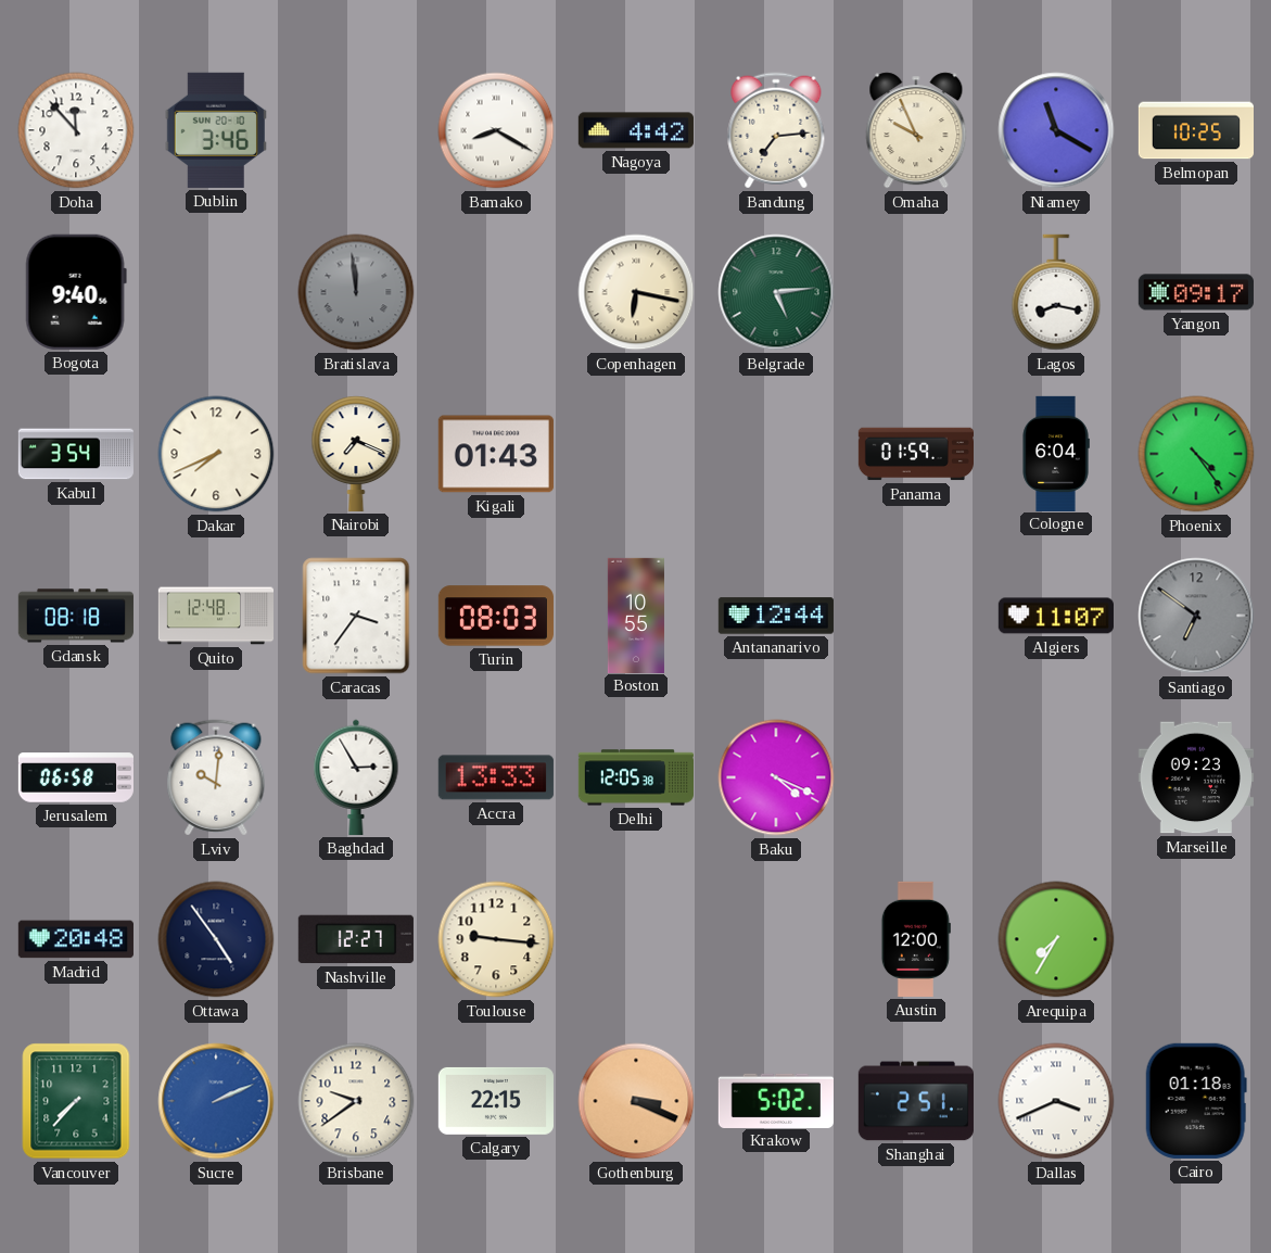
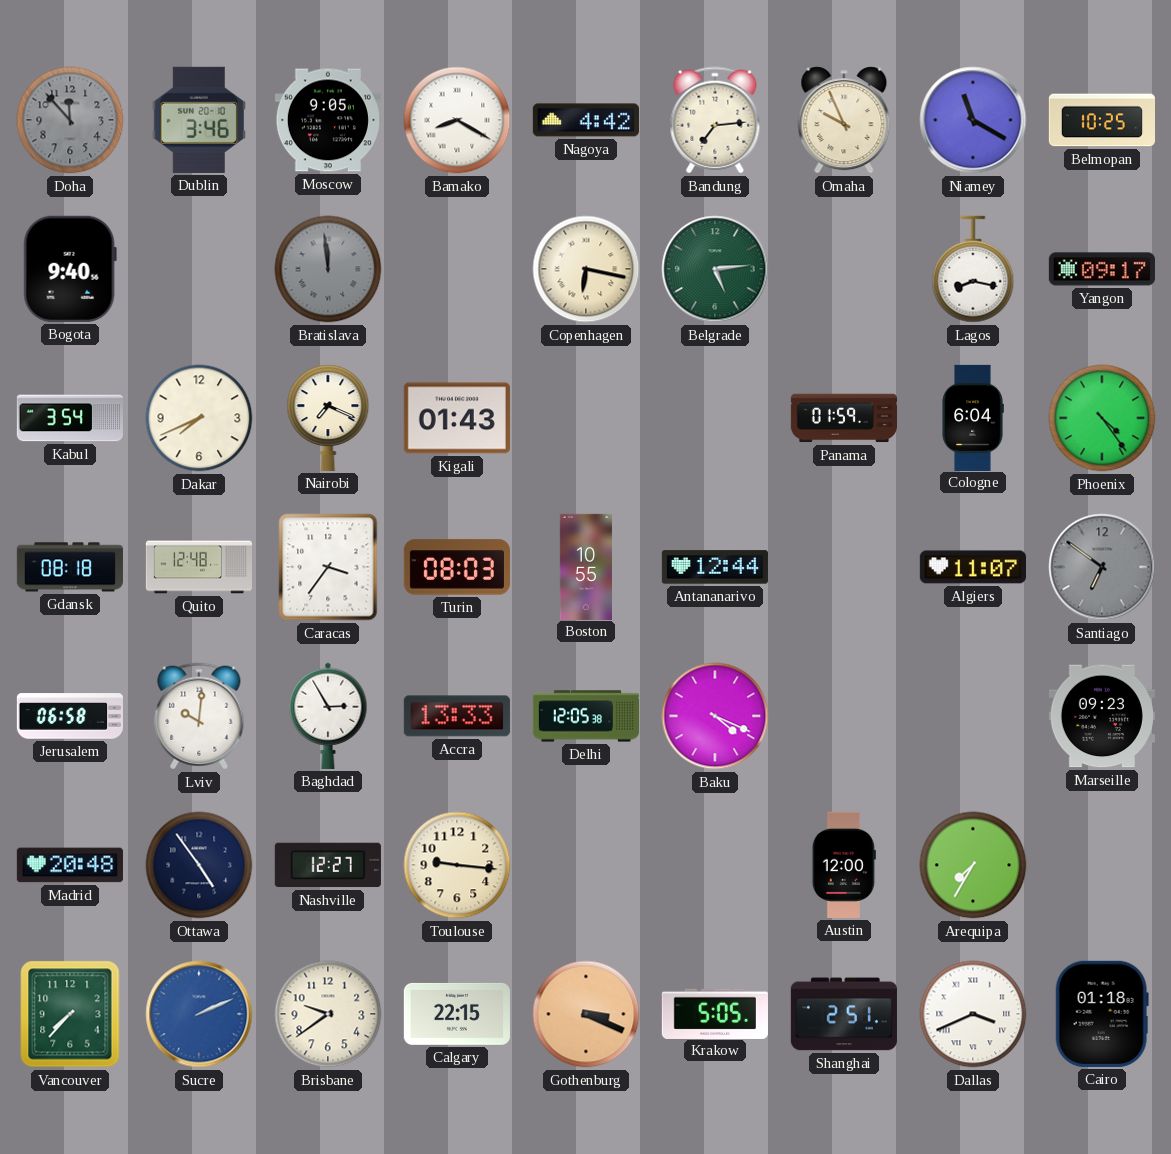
Doha dial: white -> grey (70, 120)
Moscow: none -> 9:05 (328, 120)
Krakow: 5:02 -> 5:05 (715, 1013)
